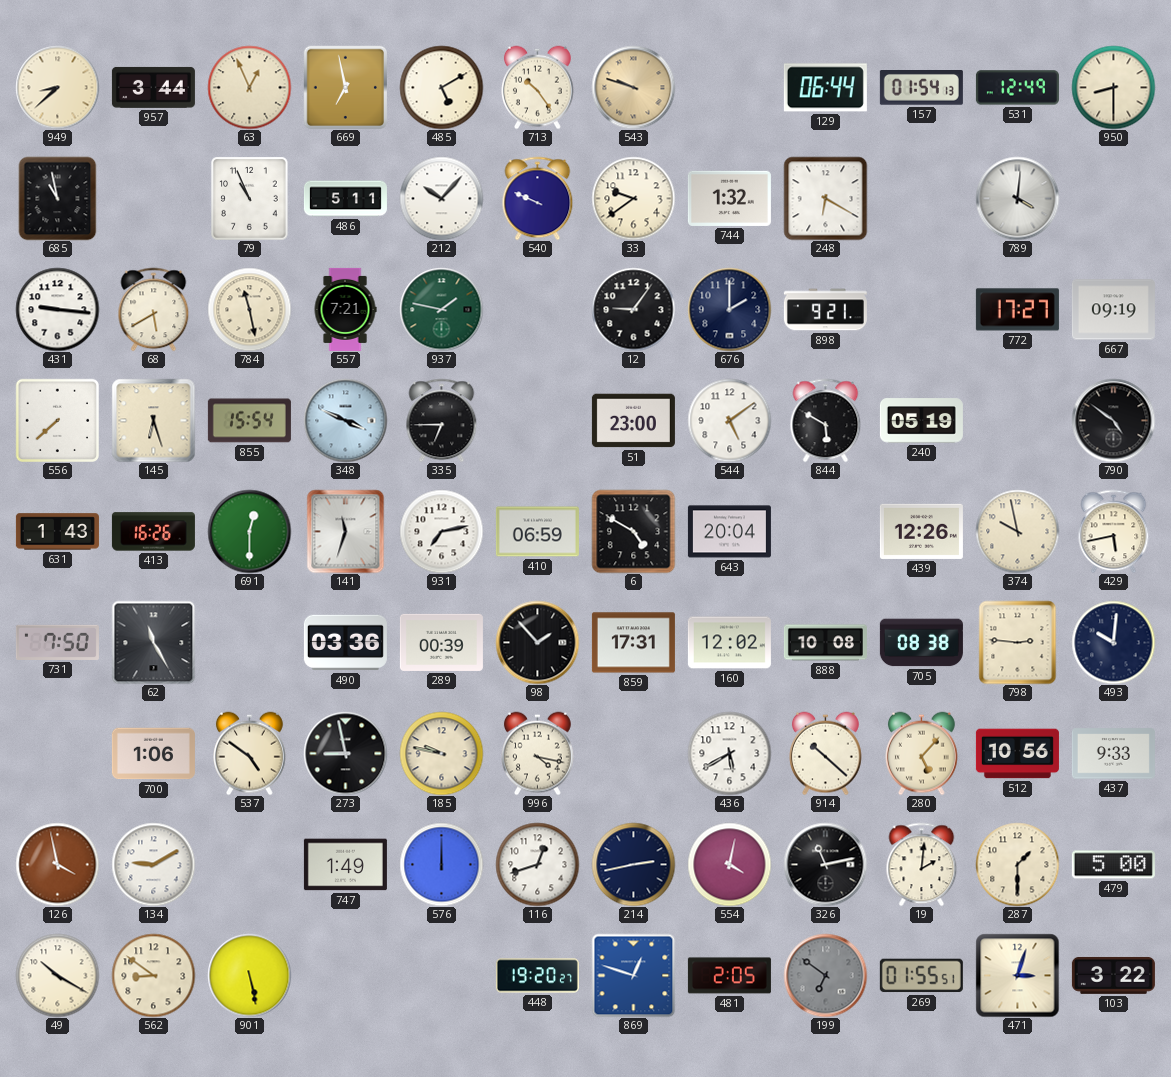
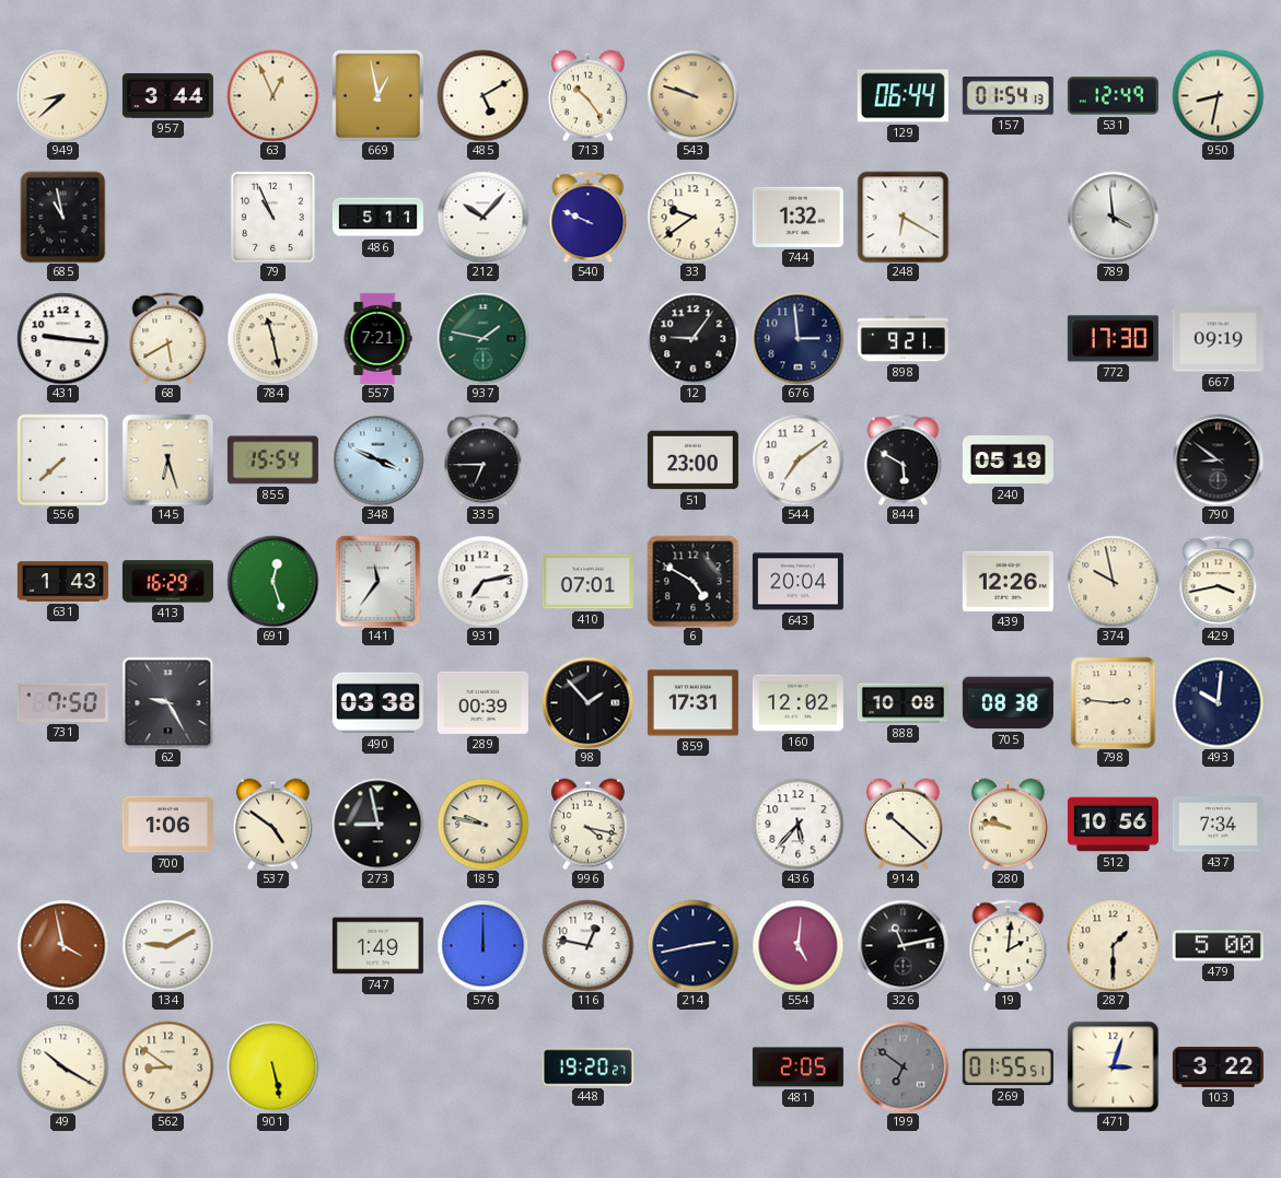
669: 6:58 -> 12:58 (377, 95)
950: 8:30 -> 8:32 (1218, 95)
789: 4:01 -> 3:59 (1113, 217)
676: 2:00 -> 2:59 (797, 338)
772: 17:27 -> 17:30 (1113, 339)
544: 5:09 -> 7:09 (797, 459)
790: 4:51 -> 8:51 (1218, 459)
413: 16:26 -> 16:29 (167, 582)
691: 12:30 -> 12:27 (272, 581)
141: 11:33 -> 11:36 (379, 581)
410: 06:59 -> 07:01 (587, 582)
429: 5:43 -> 3:43 (1219, 581)
62: 11:25 -> 9:25 (167, 702)
490: 03:36 -> 03:38 (377, 703)
436: 5:40 -> 5:37 (797, 824)
280: 5:07 -> 9:47 (1009, 824)
437: 9:33 -> 7:34 (1218, 825)
116: 12:42 -> 12:47 (587, 945)
554: 4:02 -> 5:01 (797, 945)
869: 12:48 -> none (633, 975)
